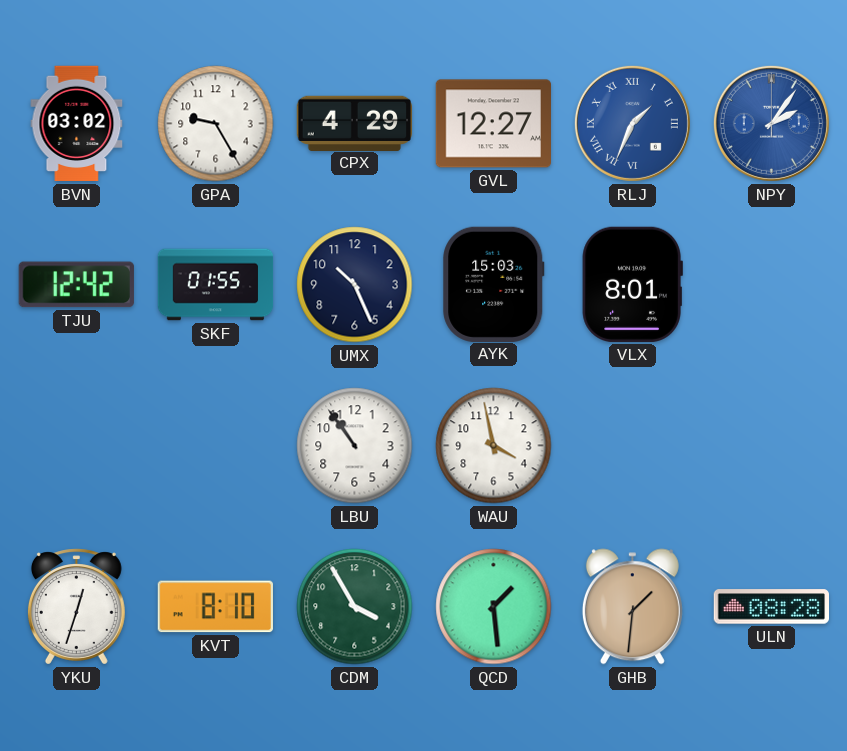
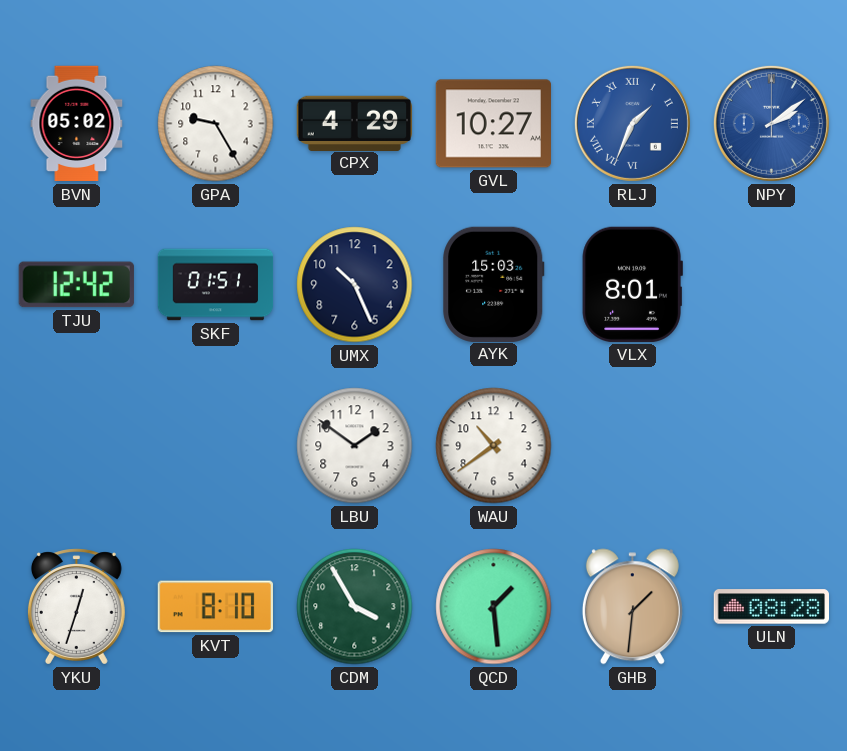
BVN: 03:02 -> 05:02 (77, 124)
GVL: 12:27 -> 10:27 (493, 124)
NPY: 2:06 -> 2:09 (771, 123)
SKF: 01:55 -> 01:51 (216, 285)
LBU: 10:54 -> 1:51 (355, 446)
WAU: 3:58 -> 10:39 (494, 446)
